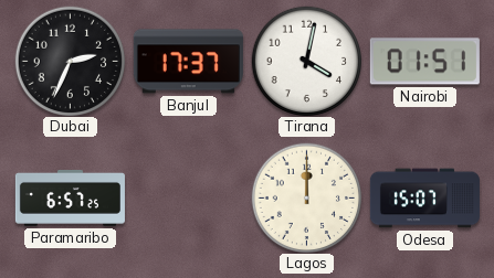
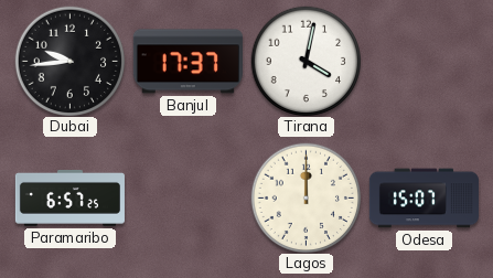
Dubai: 2:34 -> 9:44 (69, 61)
Nairobi: 01:51 -> none (424, 62)
